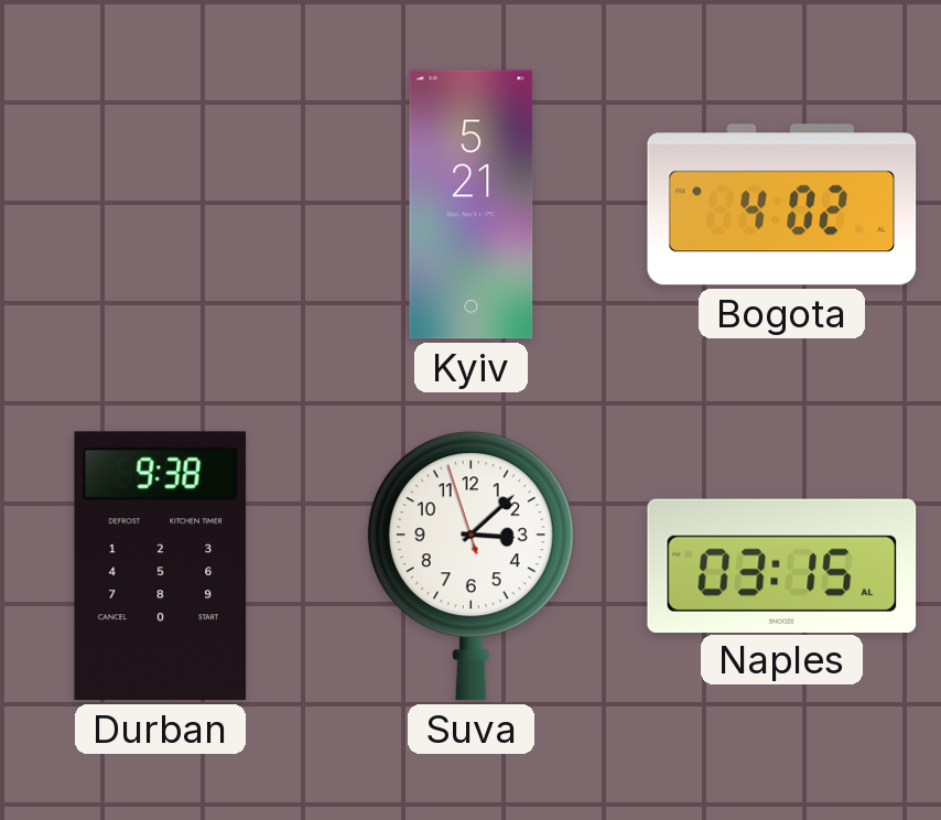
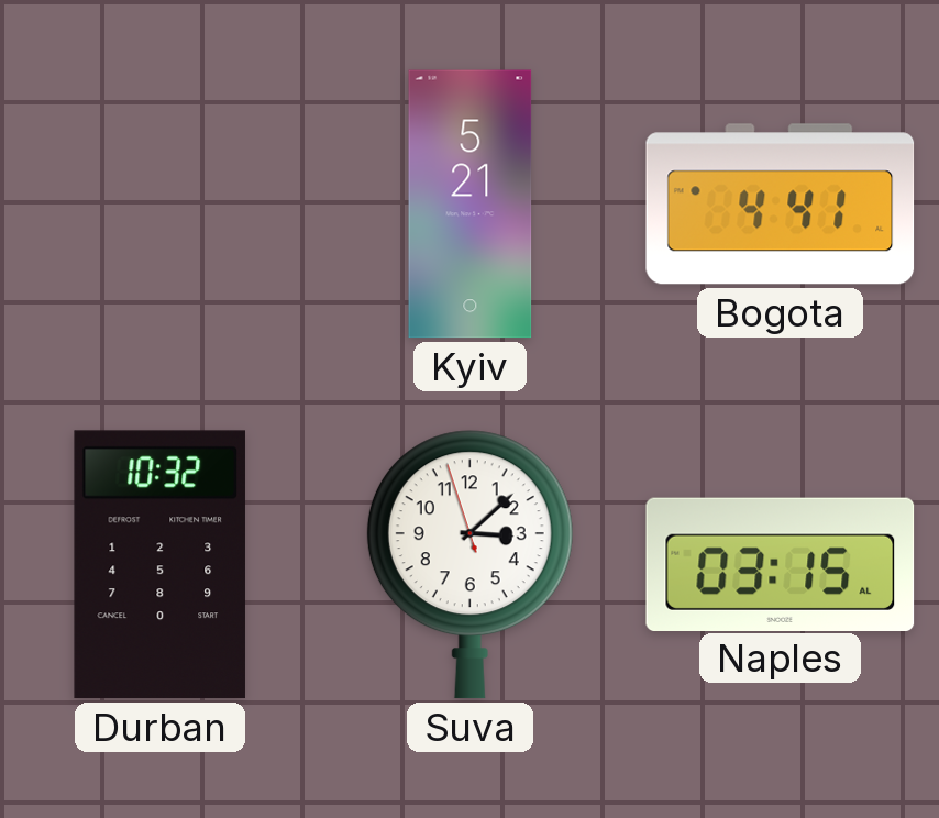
Bogota: 4:02 -> 4:41 (781, 204)
Durban: 9:38 -> 10:32 (159, 565)
